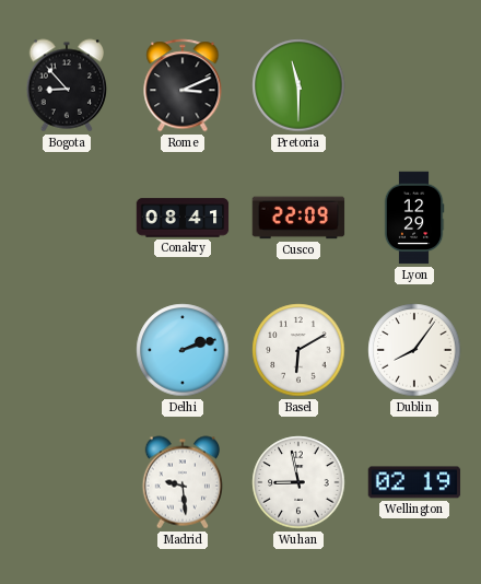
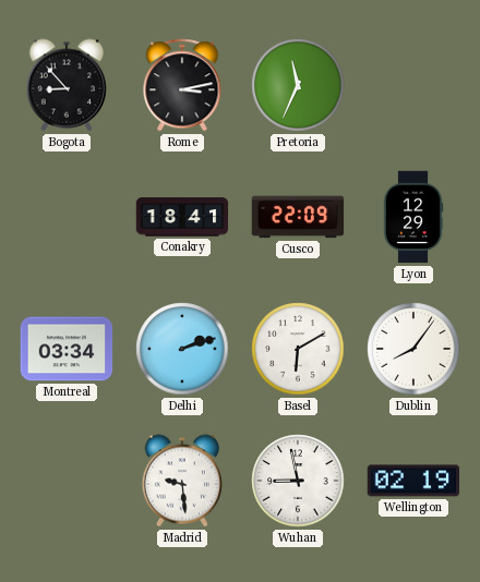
Rome: 3:11 -> 3:13 (182, 85)
Pretoria: 11:30 -> 11:34 (298, 85)
Conakry: 08:41 -> 18:41 (182, 217)
Montreal: none -> 03:34 (67, 349)
